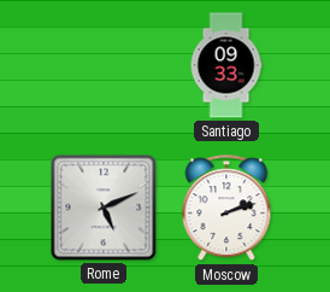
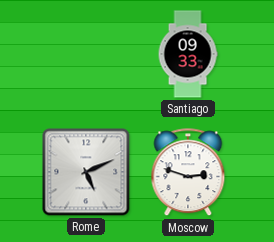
Moscow: 2:12 -> 2:48 (188, 173)
